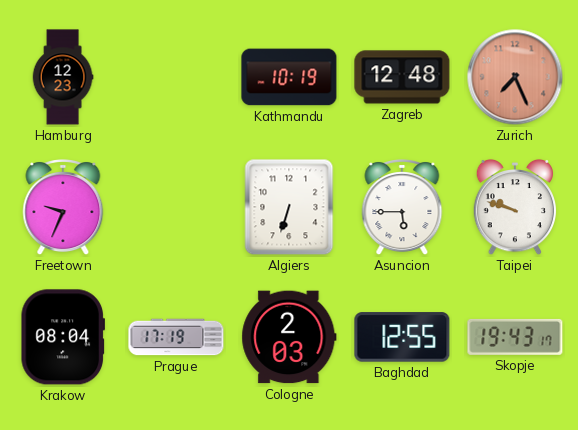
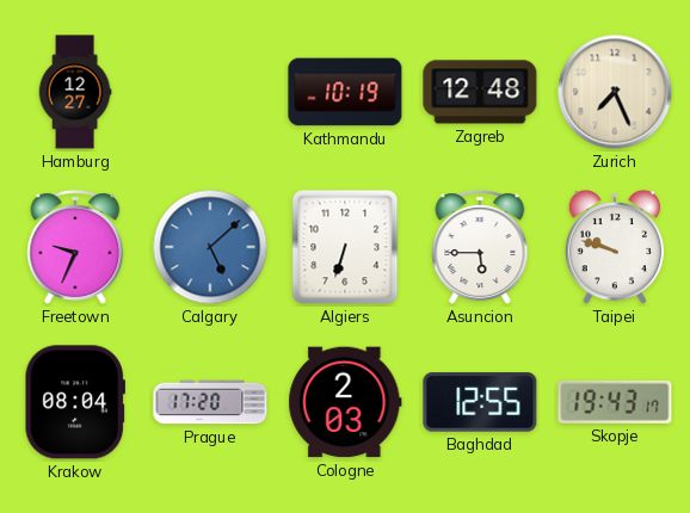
Hamburg: 12:23 -> 12:27 (75, 92)
Zurich dial: salmon -> cream (615, 92)
Calgary: none -> 5:08 (210, 247)
Prague: 17:19 -> 17:20 (210, 402)
